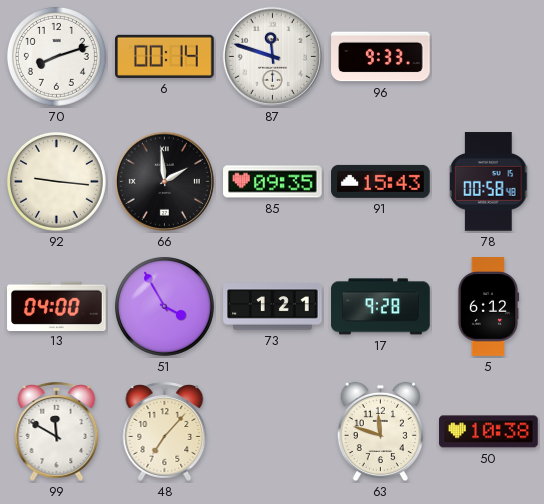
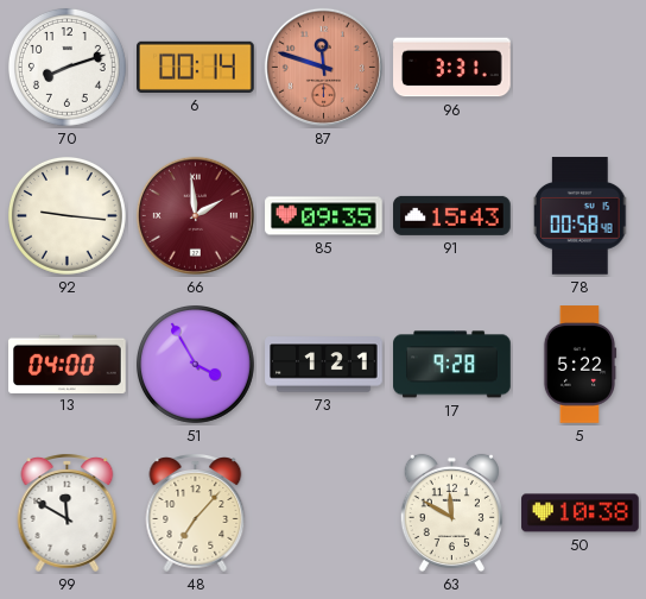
87 dial: white -> salmon (323, 67)
96: 9:33 -> 3:31 (452, 68)
66 dial: black -> burgundy (195, 215)
5: 6:12 -> 5:22 (579, 365)
63: 11:48 -> 11:50 (451, 513)
